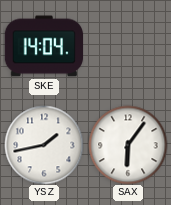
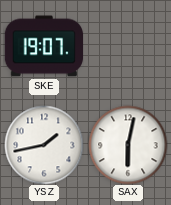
SKE: 14:04 -> 19:07 (43, 46)
SAX: 6:06 -> 6:02 (128, 145)
